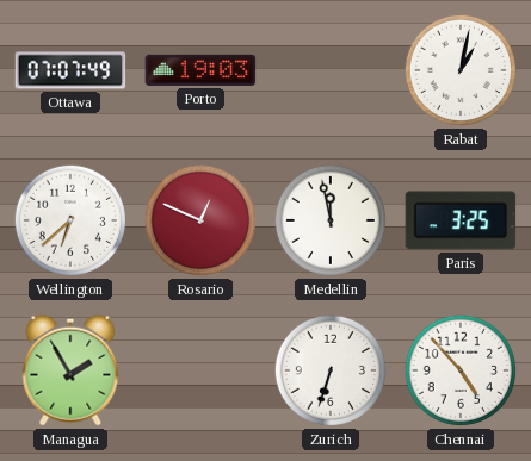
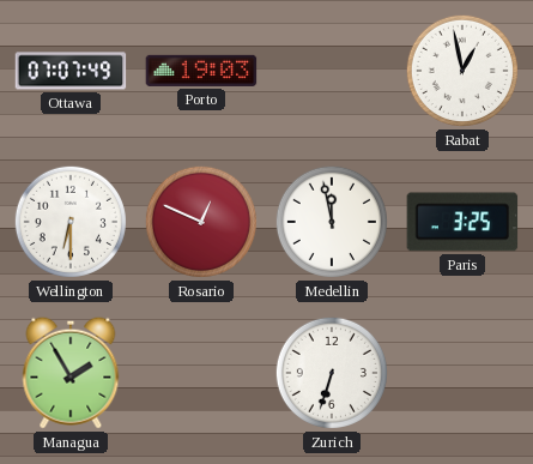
Rabat: 1:02 -> 12:58 (462, 71)
Wellington: 6:38 -> 6:30 (71, 222)
Chennai: 4:53 -> none (461, 370)
